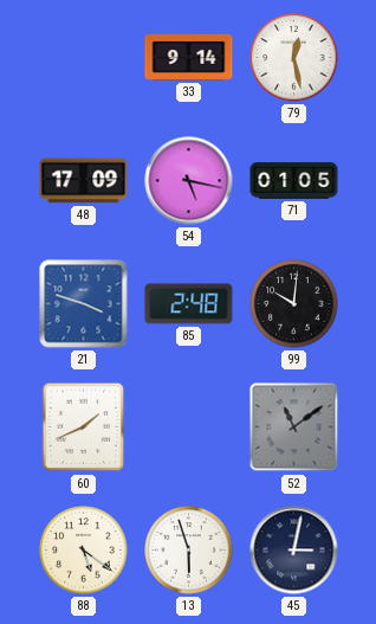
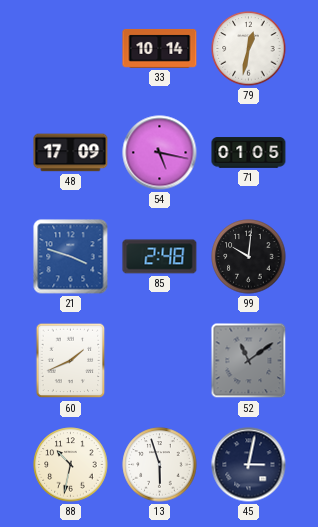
33: 9:14 -> 10:14 (160, 48)
79: 12:28 -> 12:32 (249, 49)
88: 5:21 -> 10:32 (71, 465)
